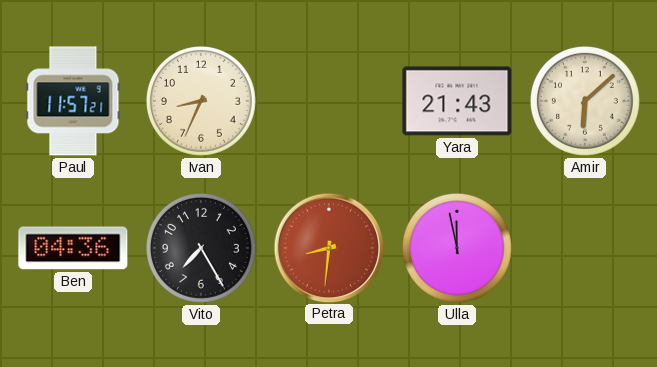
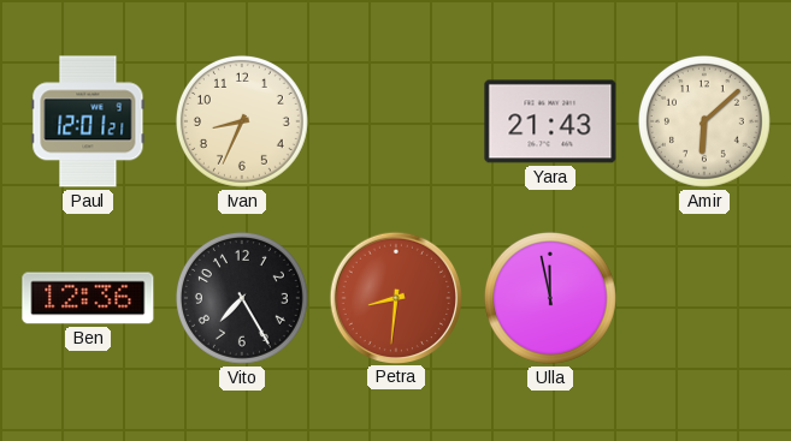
Paul: 11:57 -> 12:01 (88, 121)
Ben: 04:36 -> 12:36 (88, 298)
